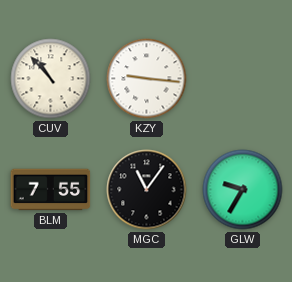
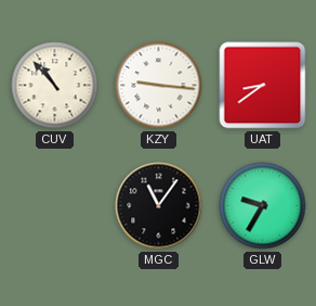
UAT: none -> 8:39 (263, 86)
BLM: 7:55 -> none (51, 190)
